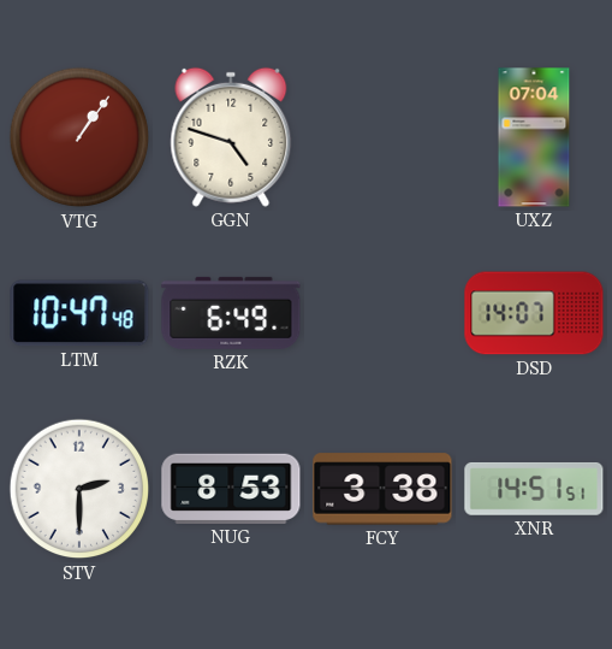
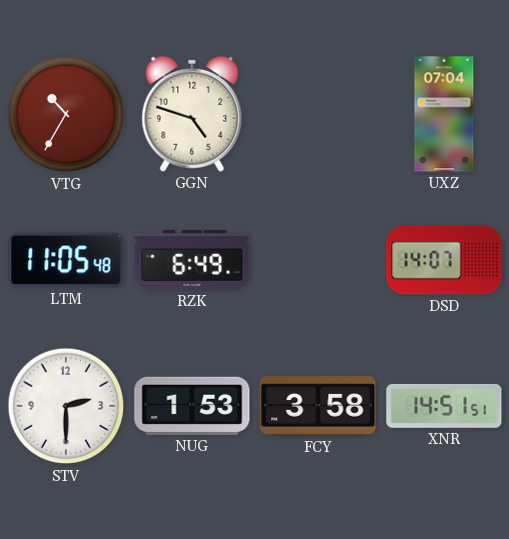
VTG: 1:06 -> 10:35 (66, 114)
LTM: 10:47 -> 11:05 (66, 260)
NUG: 8:53 -> 1:53 (192, 406)
FCY: 3:38 -> 3:58 (318, 406)
